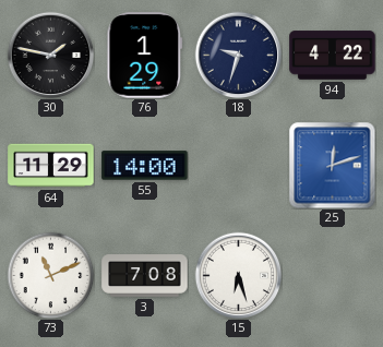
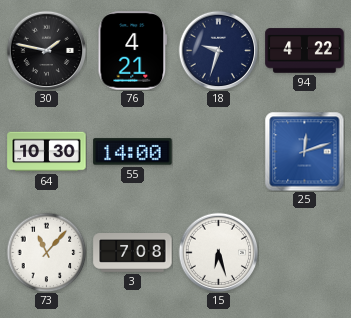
76: 1:29 -> 4:21 (133, 51)
64: 11:29 -> 10:30 (47, 152)
73: 11:11 -> 11:07 (46, 252)
